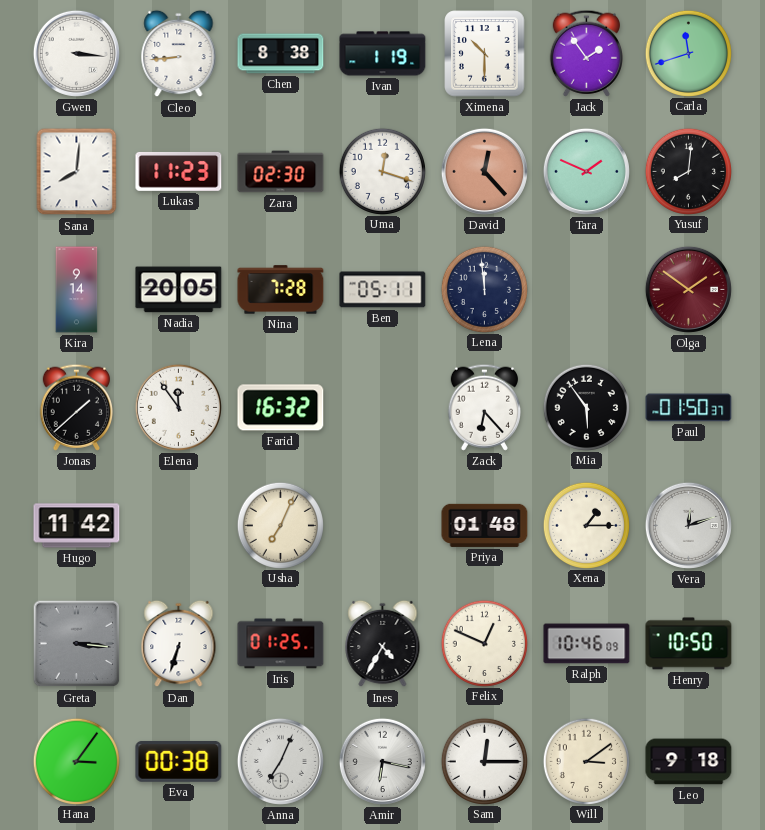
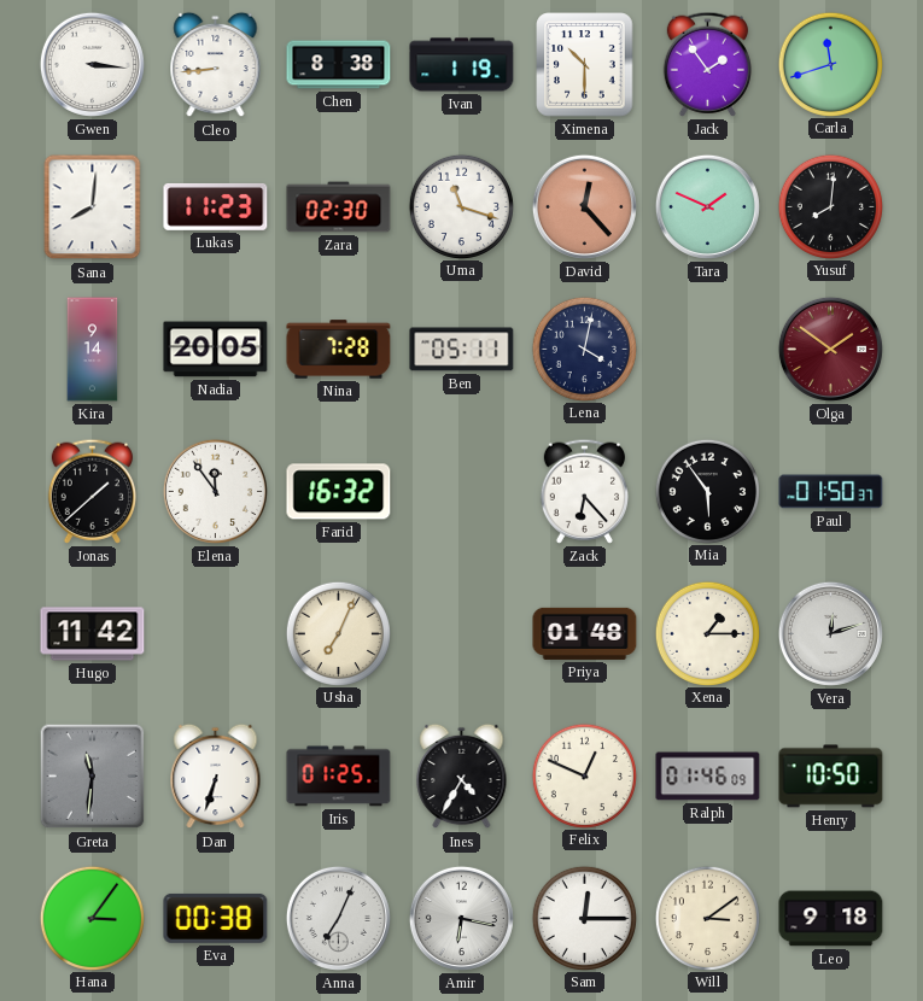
Uma: 12:18 -> 11:18 (461, 206)
Lena: 11:59 -> 4:02 (584, 349)
Greta: 3:16 -> 11:31 (93, 777)
Ralph: 10:46 -> 01:46 (708, 777)
